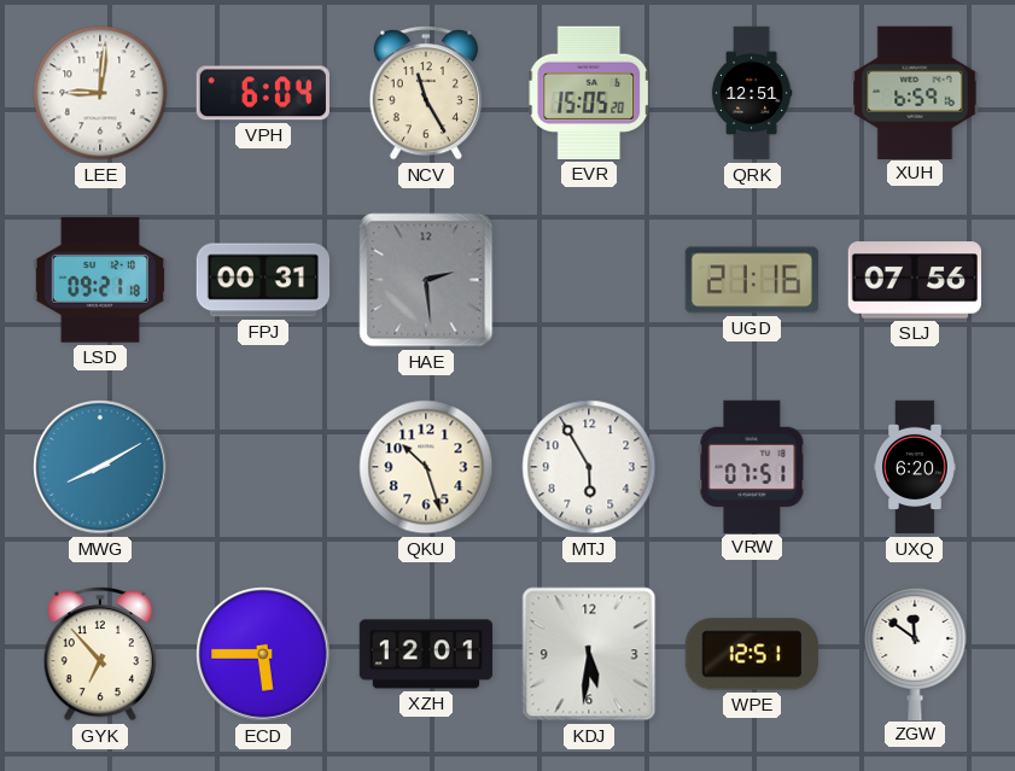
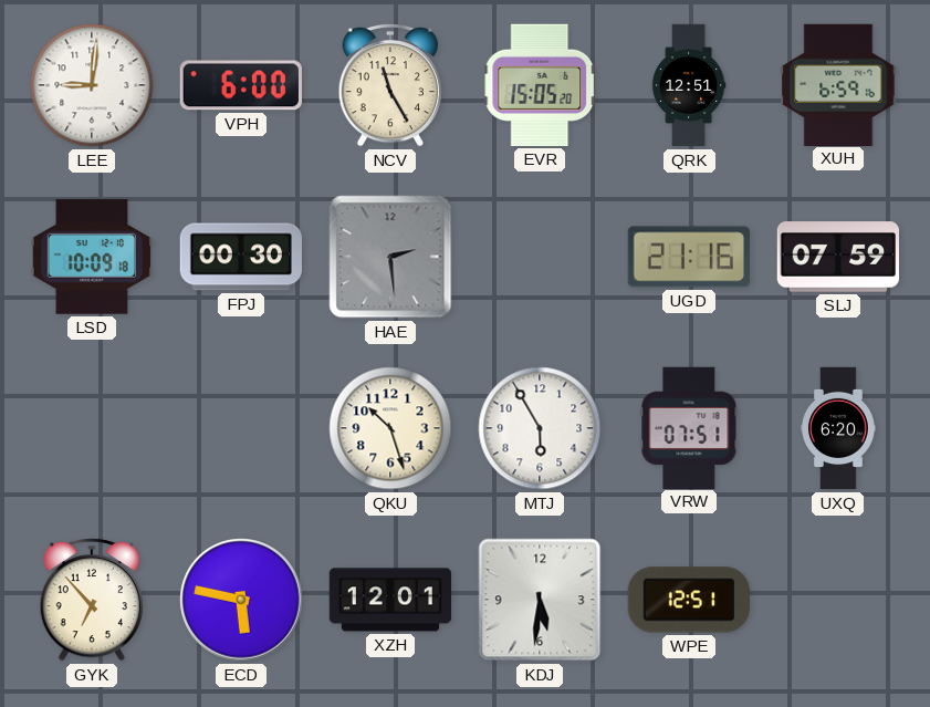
VPH: 6:04 -> 6:00 (241, 85)
LSD: 09:21 -> 10:09 (91, 257)
FPJ: 00:31 -> 00:30 (240, 257)
SLJ: 07:56 -> 07:59 (837, 257)
MWG: 8:10 -> none (100, 467)
ECD: 5:45 -> 5:47 (241, 600)
ZGW: 11:51 -> none (915, 653)
